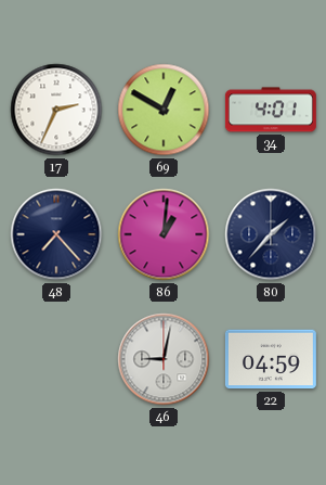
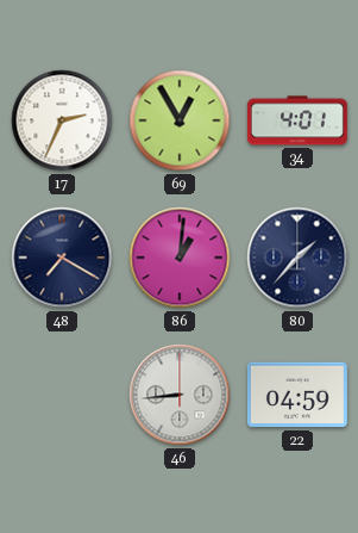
69: 12:50 -> 12:55 (180, 120)
48: 7:23 -> 7:20 (62, 258)
46: 9:02 -> 8:44 (180, 395)
